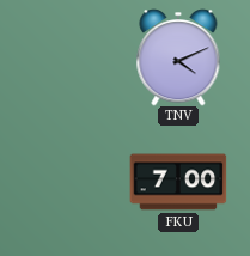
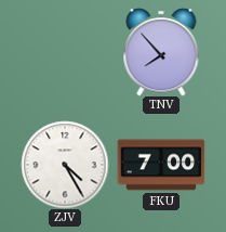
TNV: 4:11 -> 7:53 (161, 52)
ZJV: none -> 4:25 (65, 165)
